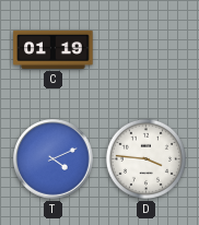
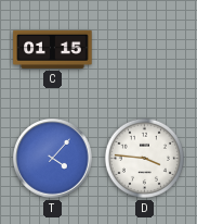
C: 01:19 -> 01:15 (53, 49)
T: 4:11 -> 4:07 (53, 159)
